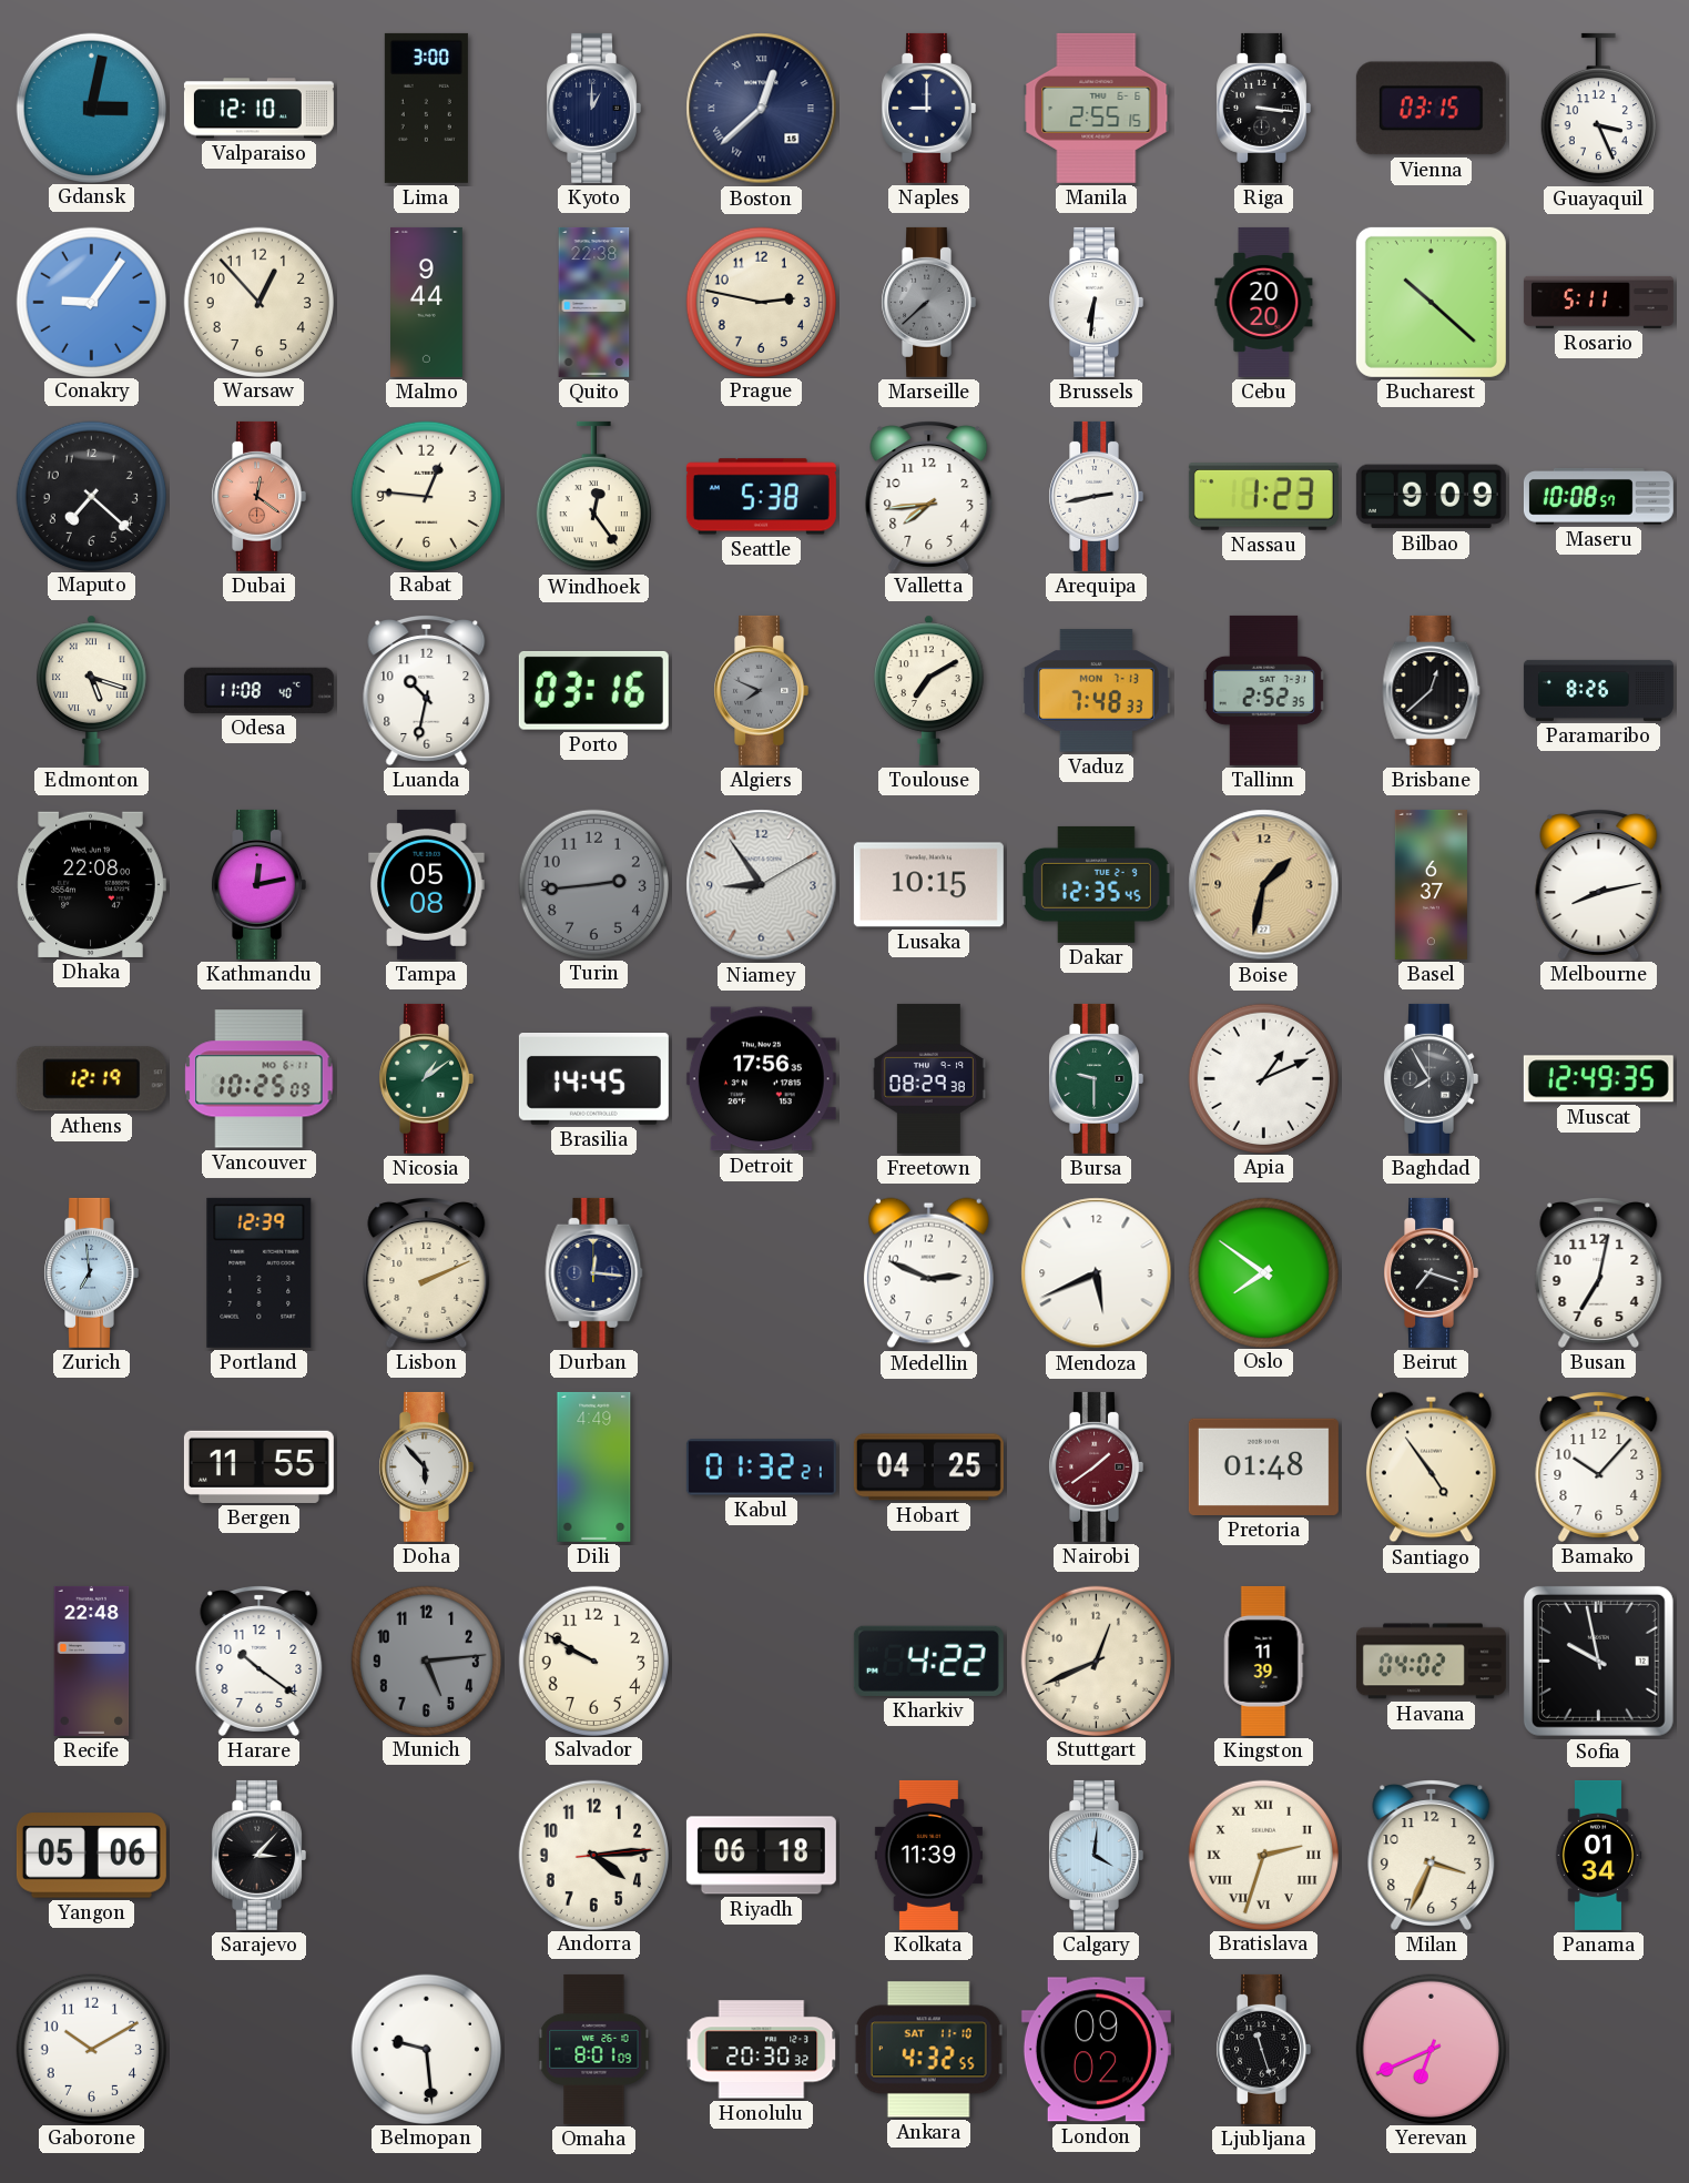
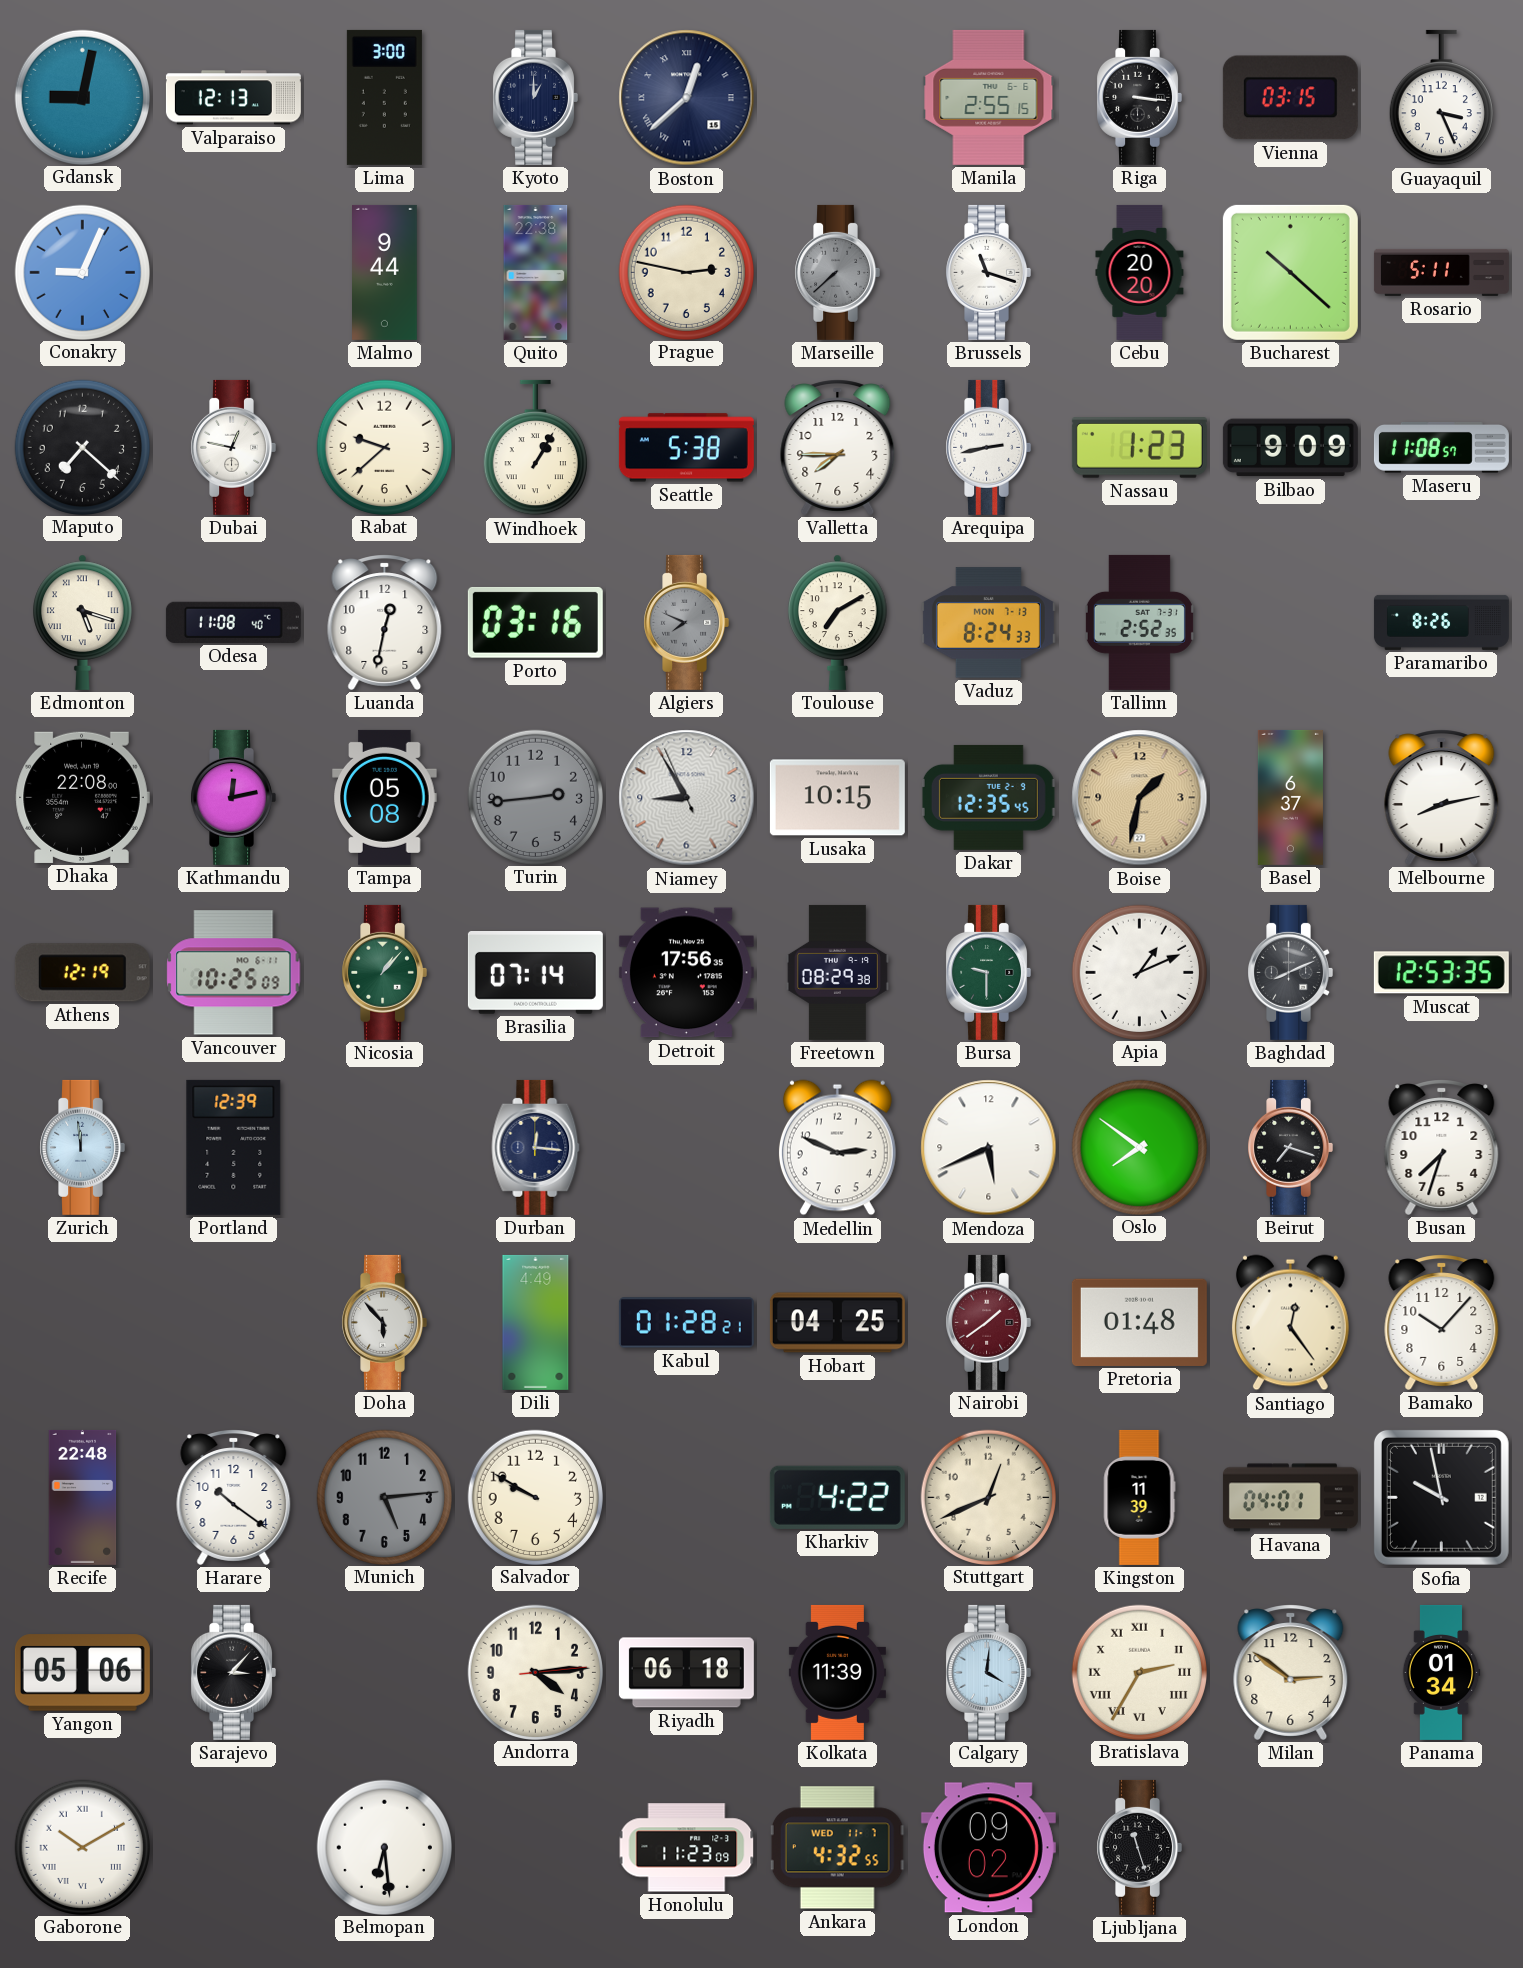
Gdansk: 3:02 -> 9:02 (82, 97)
Valparaiso: 12:10 -> 12:13 (233, 98)
Naples: 9:00 -> none (928, 108)
Conakry: 9:06 -> 9:04 (82, 272)
Warsaw: 12:53 -> none (258, 302)
Brussels: 6:31 -> 11:18 (988, 272)
Dubai: 12:21 -> 12:47 (233, 447)
Dubai dial: salmon -> white (233, 447)
Rabat: 12:46 -> 9:38 (384, 447)
Windhoek: 12:24 -> 1:05 (535, 448)
Valletta: 7:44 -> 7:45 (838, 447)
Maseru: 10:08 -> 11:08 (1441, 448)
Luanda: 10:32 -> 12:32 (385, 622)
Vaduz: 7:48 -> 8:24 (988, 623)
Brisbane: 12:38 -> none (1432, 690)
Niamey: 8:54:10 -> 8:54:56 (687, 798)
Nicosia: 1:09 -> 1:07 (384, 972)
Brasilia: 14:45 -> 07:14 (535, 973)
Baghdad: 7:55 -> 8:11 (1290, 972)
Muscat: 12:49 -> 12:53 (1441, 973)
Zurich: 6:59 -> 11:59 (82, 1147)
Lisbon: 2:11 -> none (427, 1272)
Busan: 7:02 -> 7:33 (1442, 1147)
Bergen: 11:55 -> none (258, 1466)
Kabul: 01:32 -> 01:28 (686, 1323)
Santiago: 4:54 -> 12:24 (1290, 1323)
Havana: 04:02 -> 04:01 (1290, 1498)
Bratislava: 2:33 -> 2:35 (1139, 1672)
Milan: 3:34 -> 2:51 (1291, 1672)
Gaborone numerals: Arabic -> Roman (82, 1847)
Belmopan: 9:29 -> 6:29 (384, 1847)
Omaha: 8:01 -> none (594, 2049)
Honolulu: 20:30 -> 11:23 (687, 1848)
Ankara date: SAT 11-10 -> WED 11-7 (838, 1848)
Yerevan: 6:41 -> none (1431, 2049)
